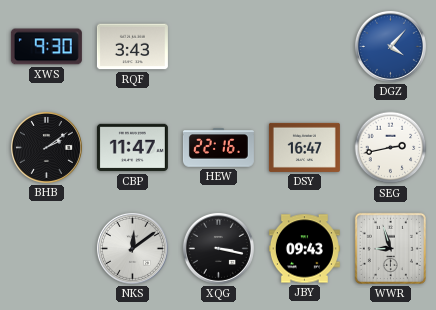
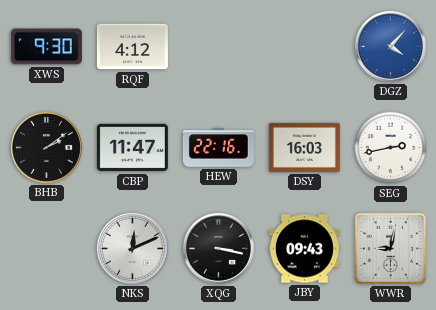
RQF: 3:43 -> 4:12 (132, 47)
DSY: 16:47 -> 16:03 (304, 147)
NKS: 12:09 -> 12:11 (132, 248)
WWR: 8:57 -> 9:02 (390, 248)
